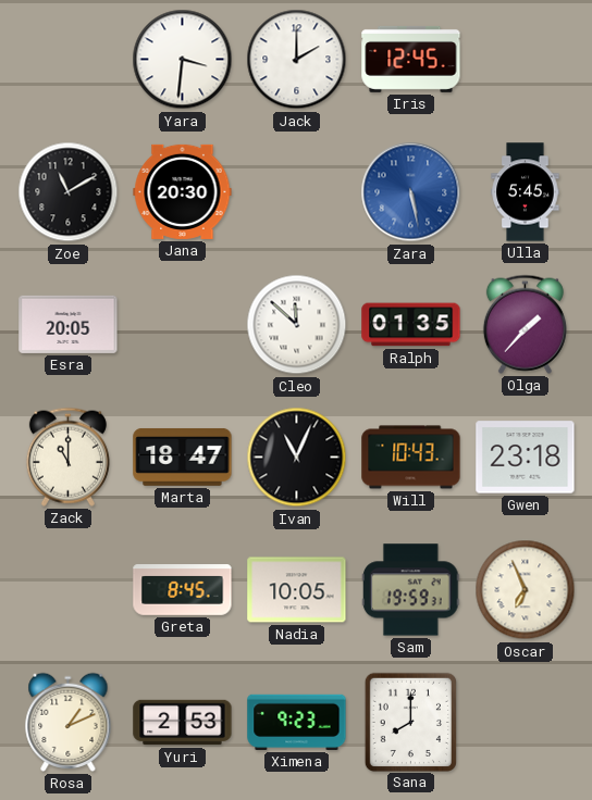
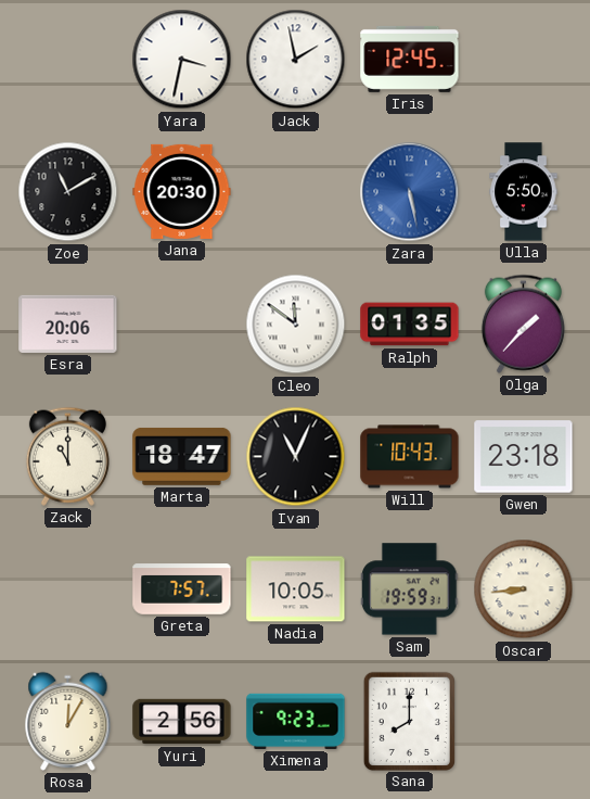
Yara: 3:31 -> 3:32 (182, 60)
Jack: 2:00 -> 1:58 (296, 60)
Ulla: 5:45 -> 5:50 (524, 192)
Esra: 20:05 -> 20:06 (68, 324)
Cleo: 11:52 -> 11:51 (296, 325)
Greta: 8:45 -> 7:57 (182, 589)
Oscar: 6:56 -> 8:44 (524, 589)
Rosa: 1:11 -> 12:05 (68, 721)
Yuri: 2:53 -> 2:56 (182, 722)
